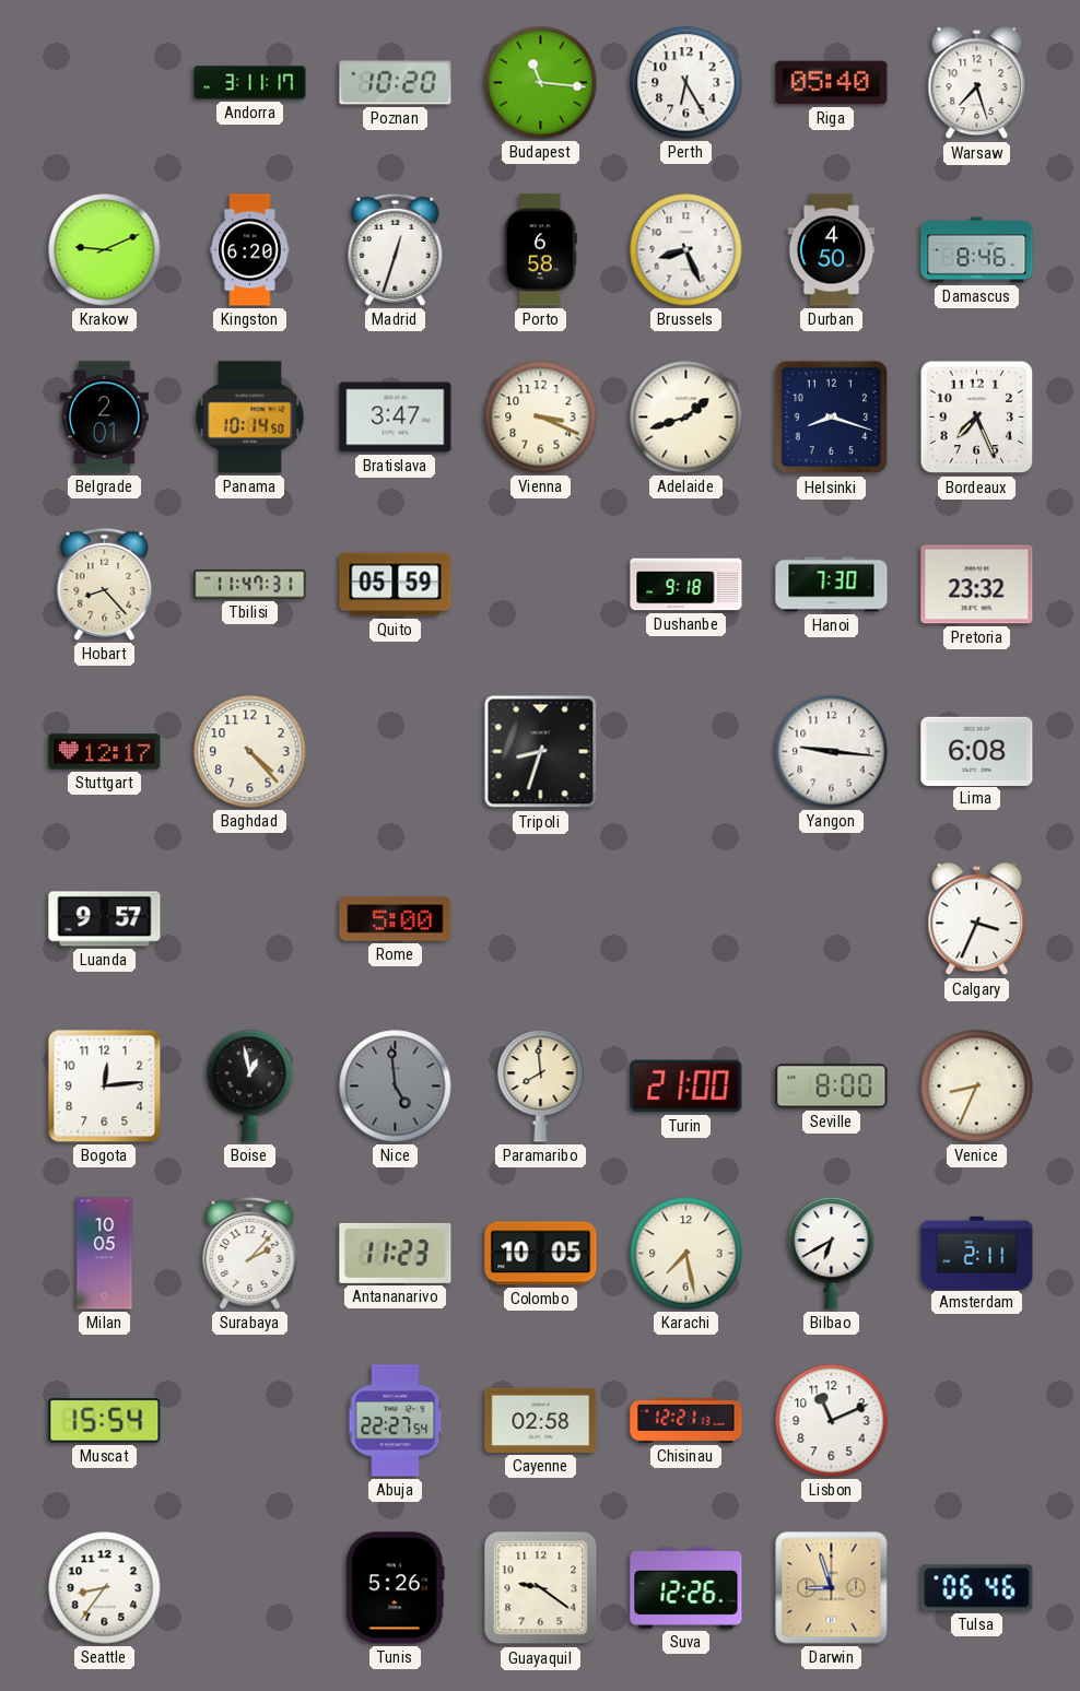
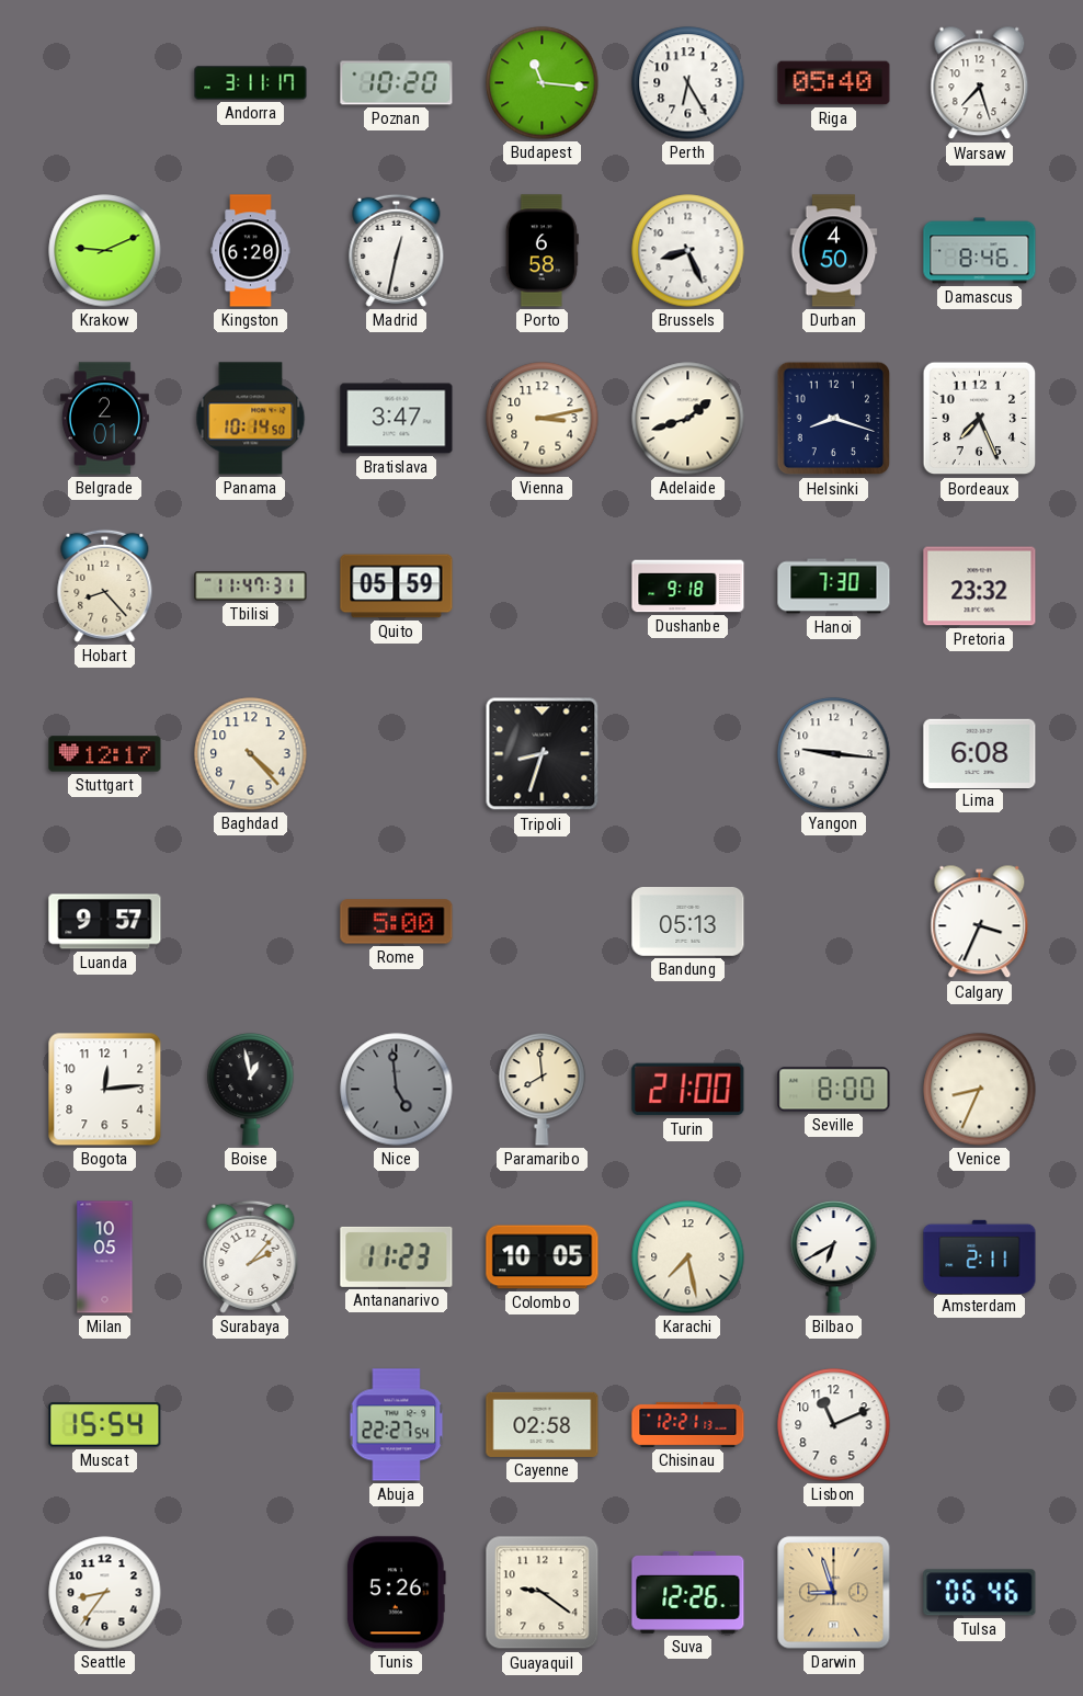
Madrid: 12:33 -> 12:32 (397, 250)
Vienna: 3:19 -> 3:13 (543, 419)
Bandung: none -> 05:13 (688, 922)
